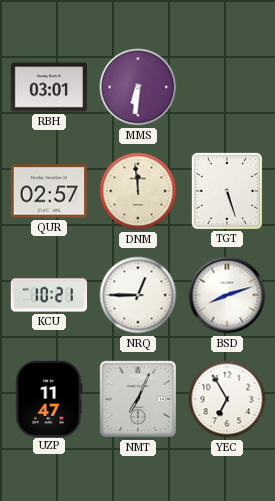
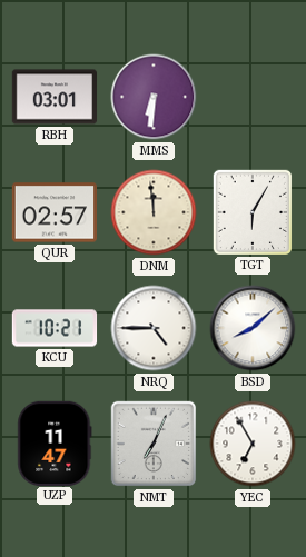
TGT: 5:27 -> 6:05 (251, 211)
NRQ: 12:45 -> 4:45 (154, 328)
BSD: 8:12 -> 8:08 (253, 328)
